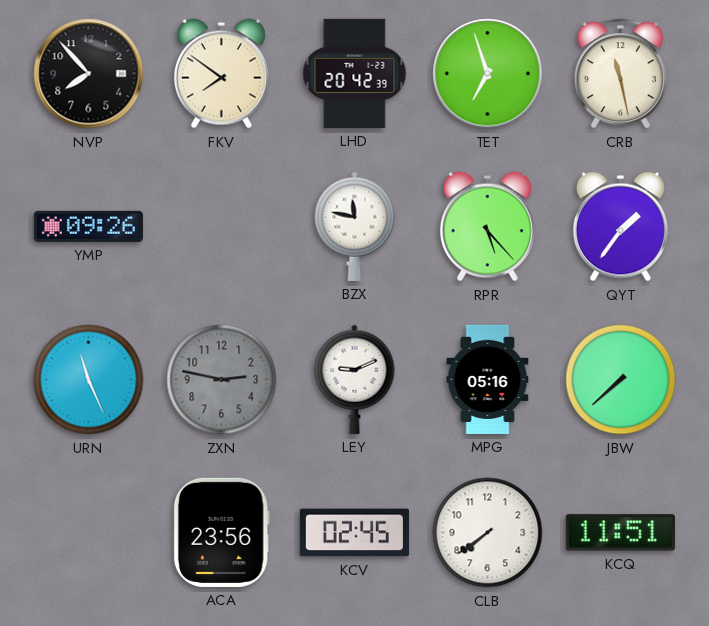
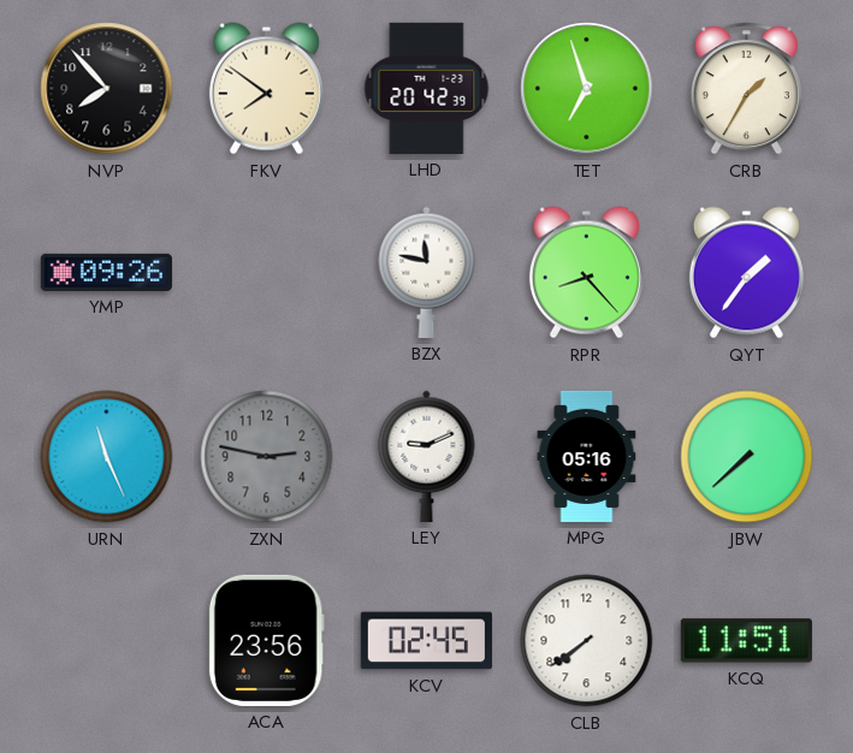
CRB: 11:28 -> 1:35 (746, 89)
RPR: 5:23 -> 8:23 (586, 273)
